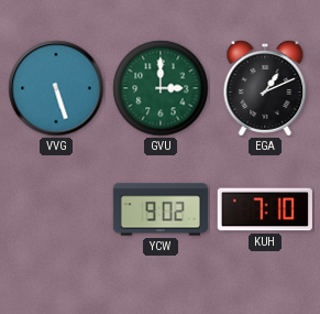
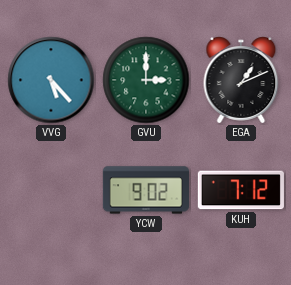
VVG: 5:27 -> 5:23 (51, 80)
KUH: 7:10 -> 7:12 (241, 190)
